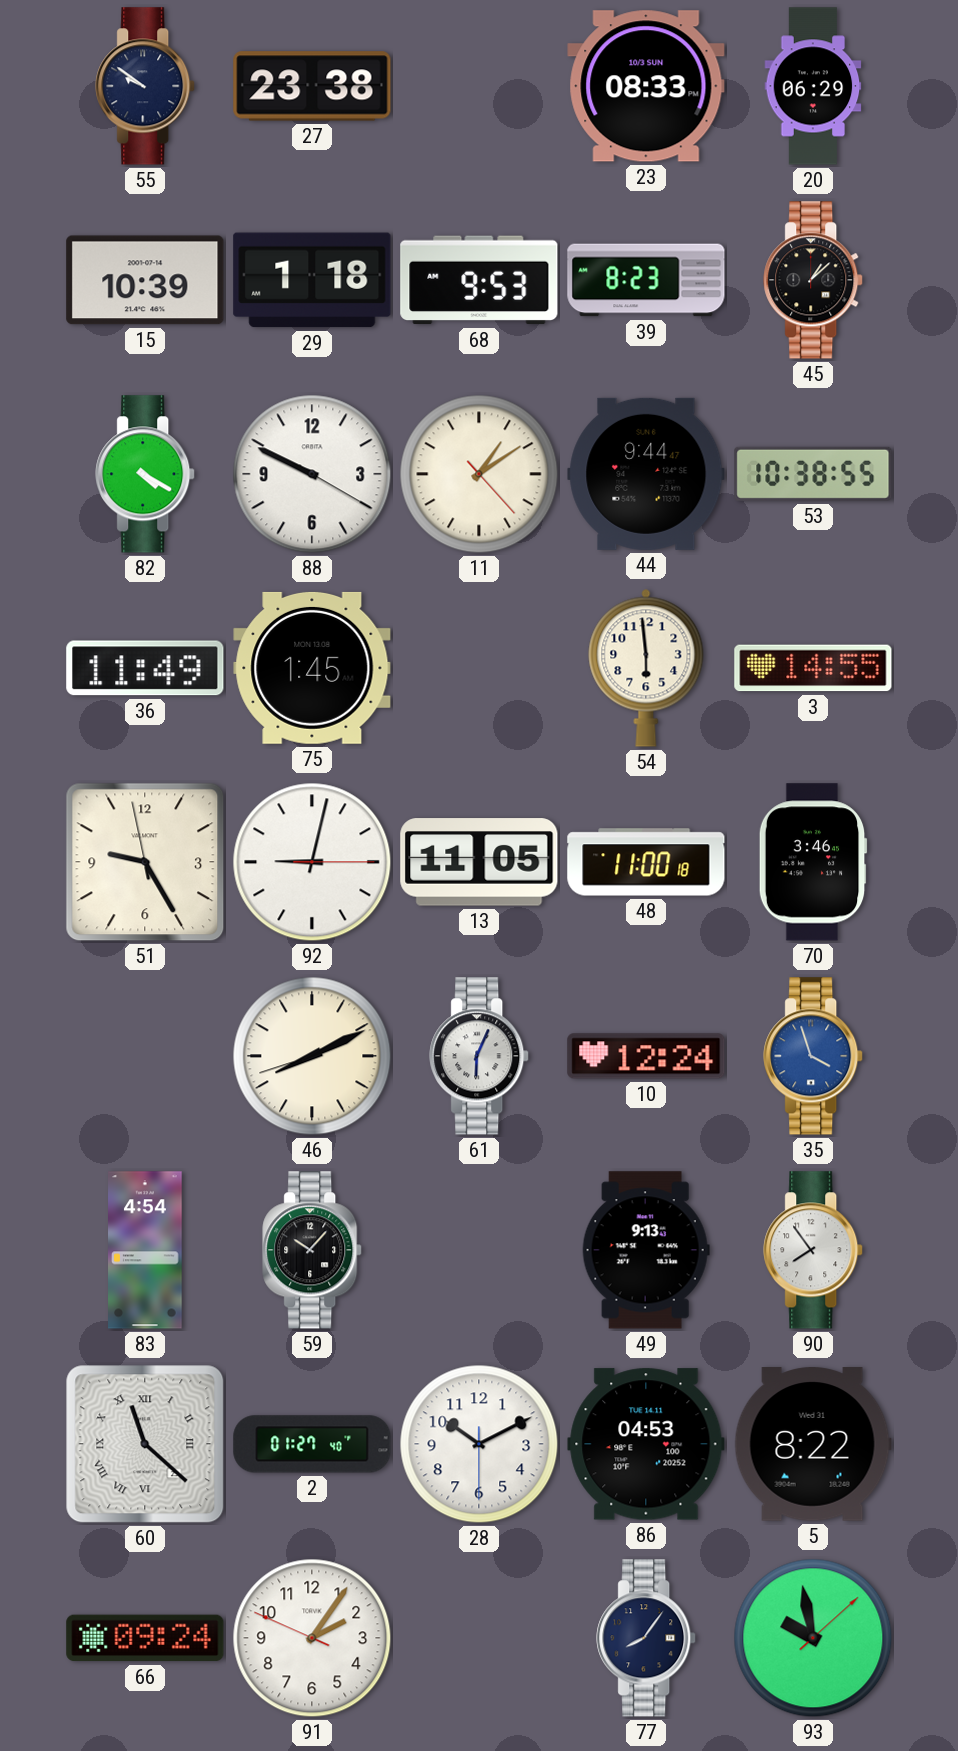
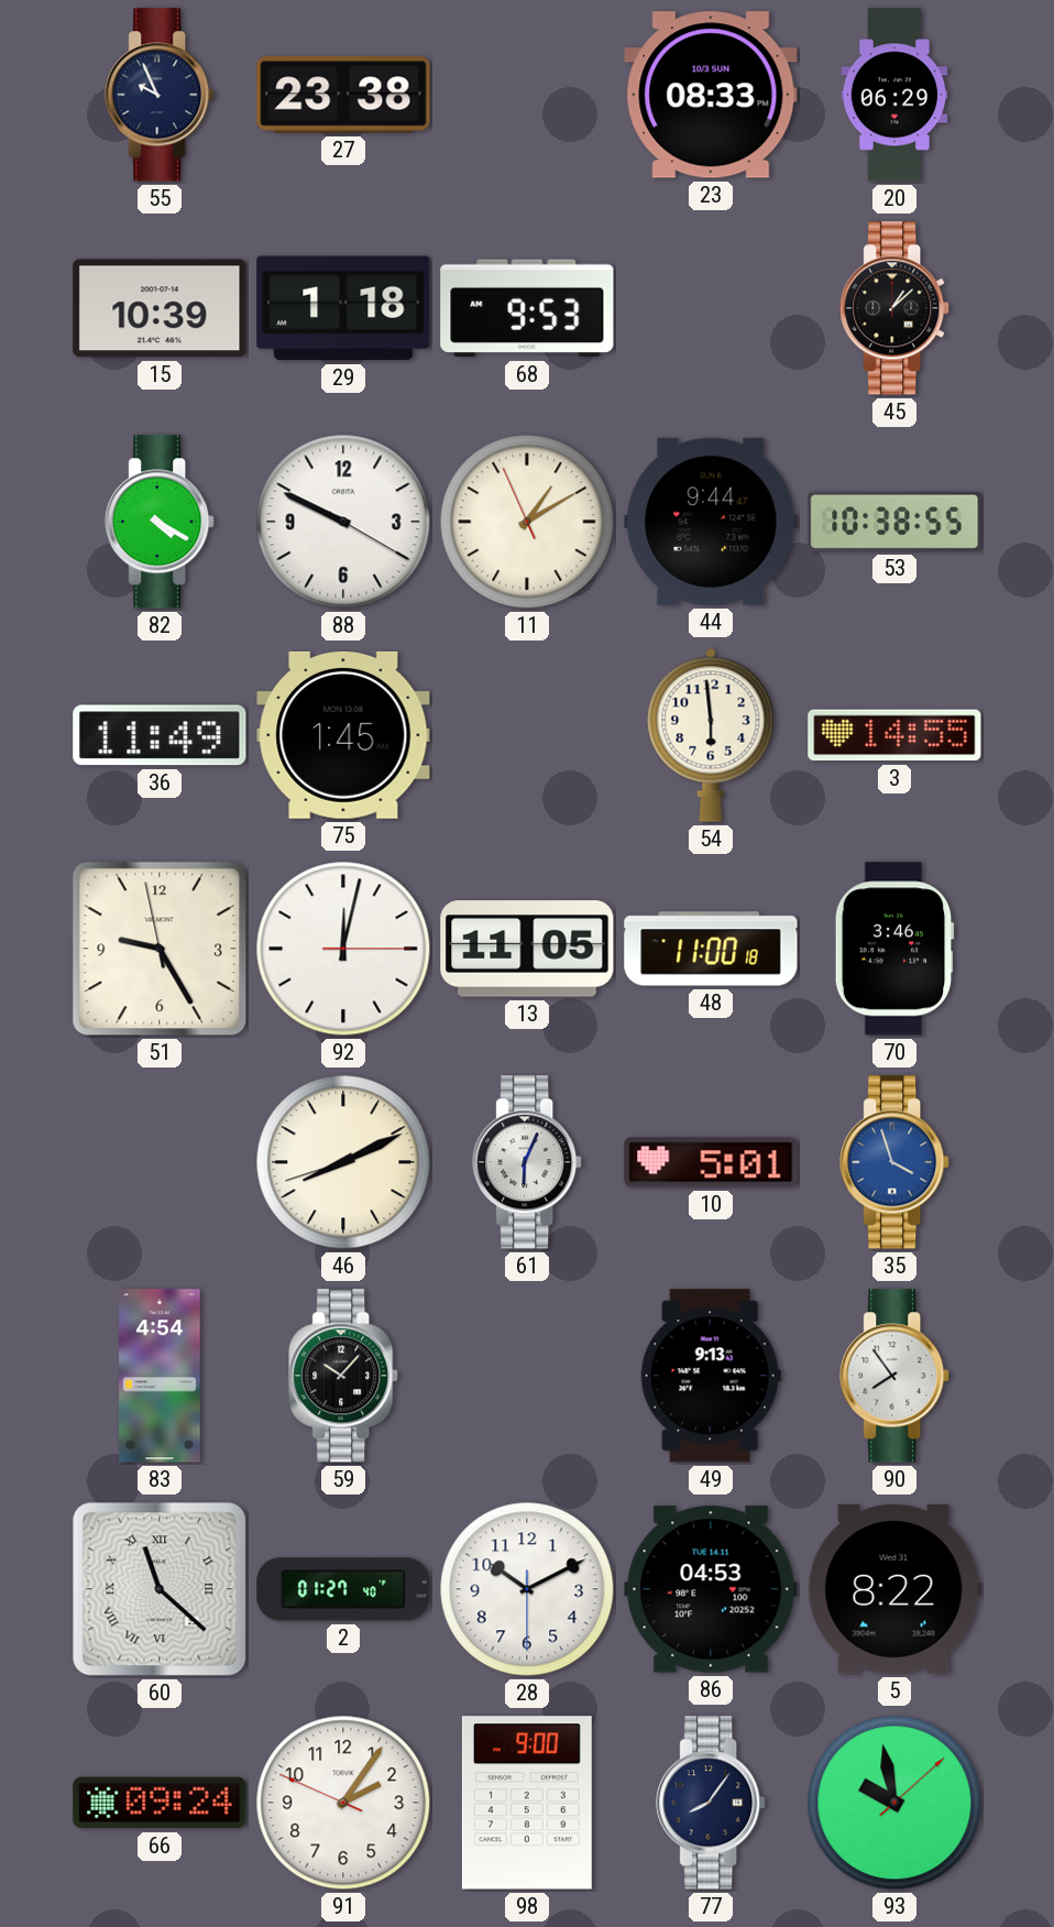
55: 9:51 -> 9:56 (161, 95)
39: 8:23 -> none (646, 280)
11: 1:09:23 -> 1:09:56 (527, 522)
92: 9:02 -> 12:02 (343, 949)
10: 12:24 -> 5:01 (711, 1162)
98: none -> 9:00 (527, 1803)
